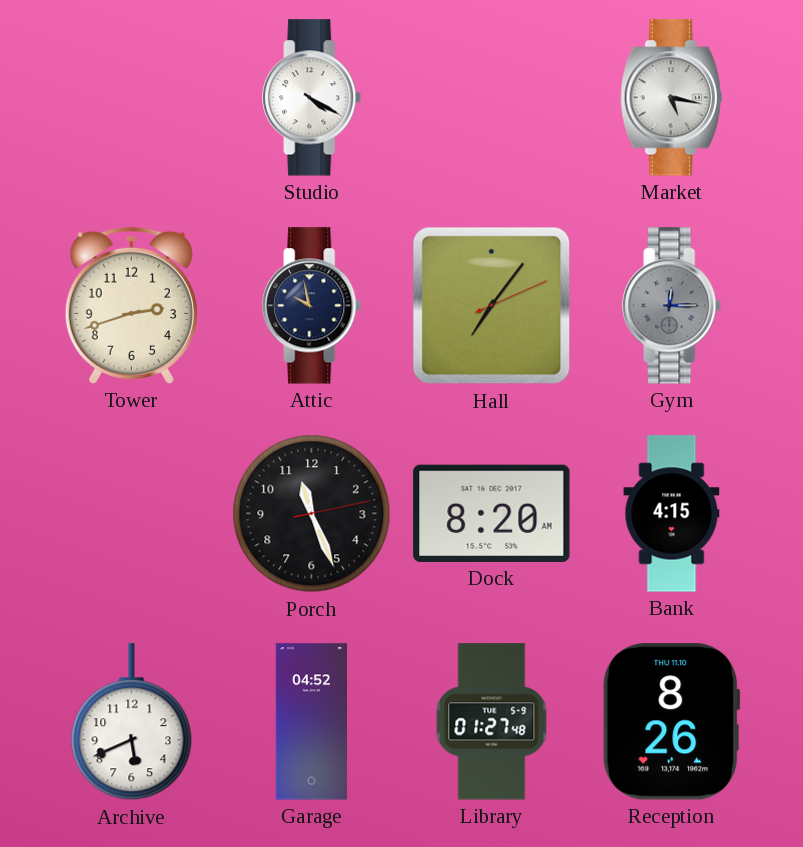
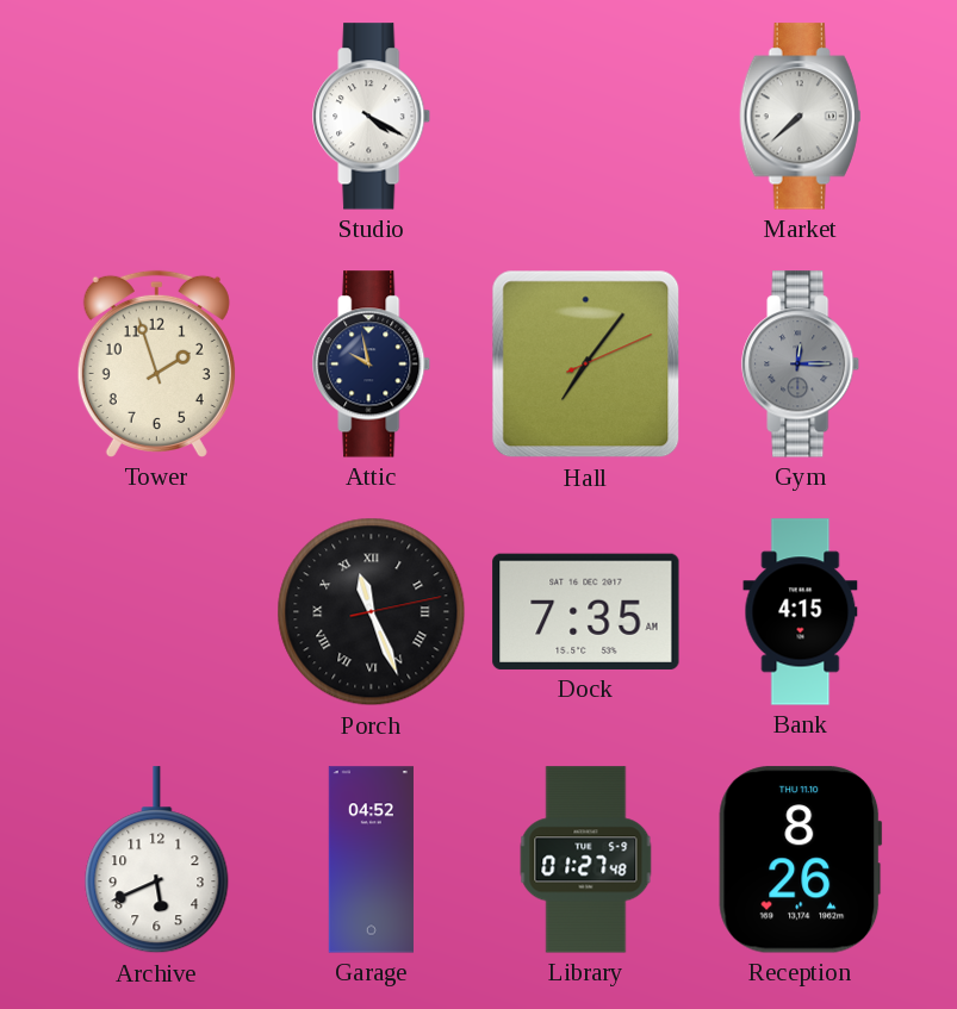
Market: 5:17 -> 7:38 (801, 117)
Tower: 2:42 -> 1:57 (156, 363)
Porch numerals: Arabic -> Roman (372, 612)
Dock: 8:20 -> 7:35 (586, 611)
